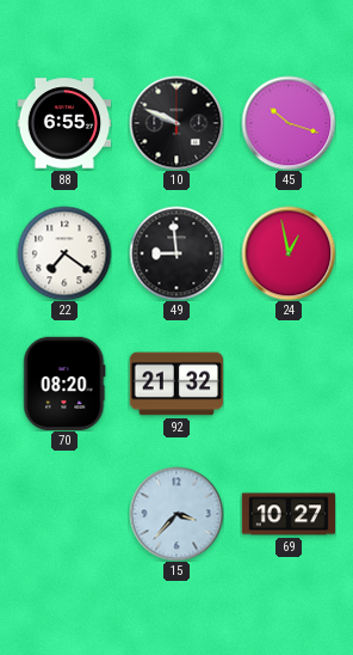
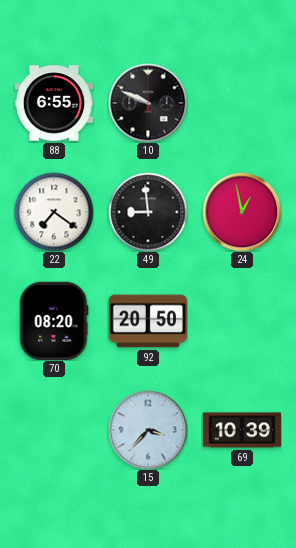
45: 10:18 -> none (289, 123)
92: 21:32 -> 20:50 (147, 321)
69: 10:27 -> 10:39 (241, 430)
